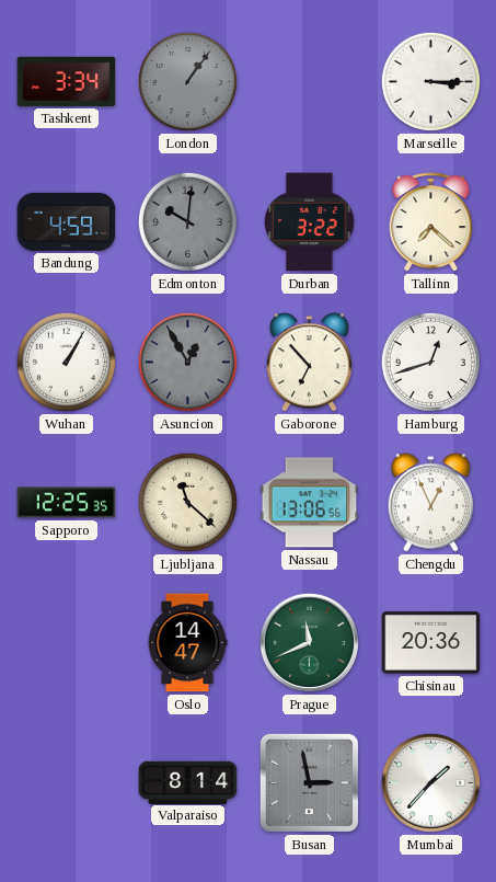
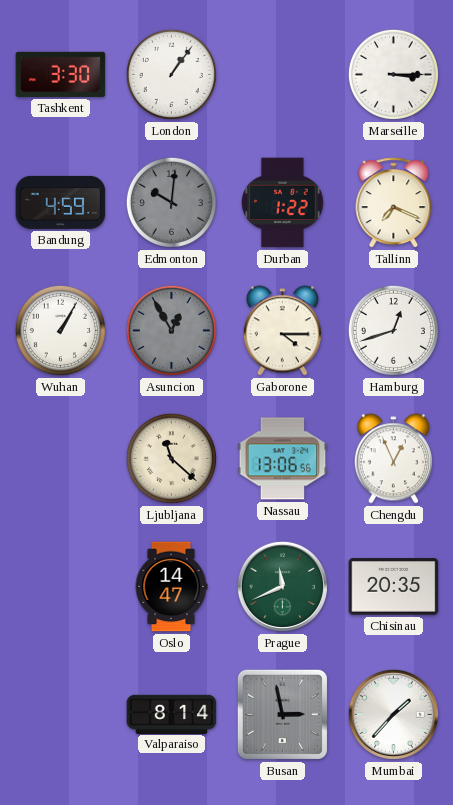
Tashkent: 3:34 -> 3:30 (61, 74)
London dial: grey -> white (171, 74)
Durban: 3:22 -> 1:22 (283, 203)
Tallinn: 7:22 -> 7:19 (394, 203)
Gaborone: 6:53 -> 4:15 (282, 331)
Sapporo: 12:25 -> none (67, 503)
Chisinau: 20:36 -> 20:35 (394, 587)
